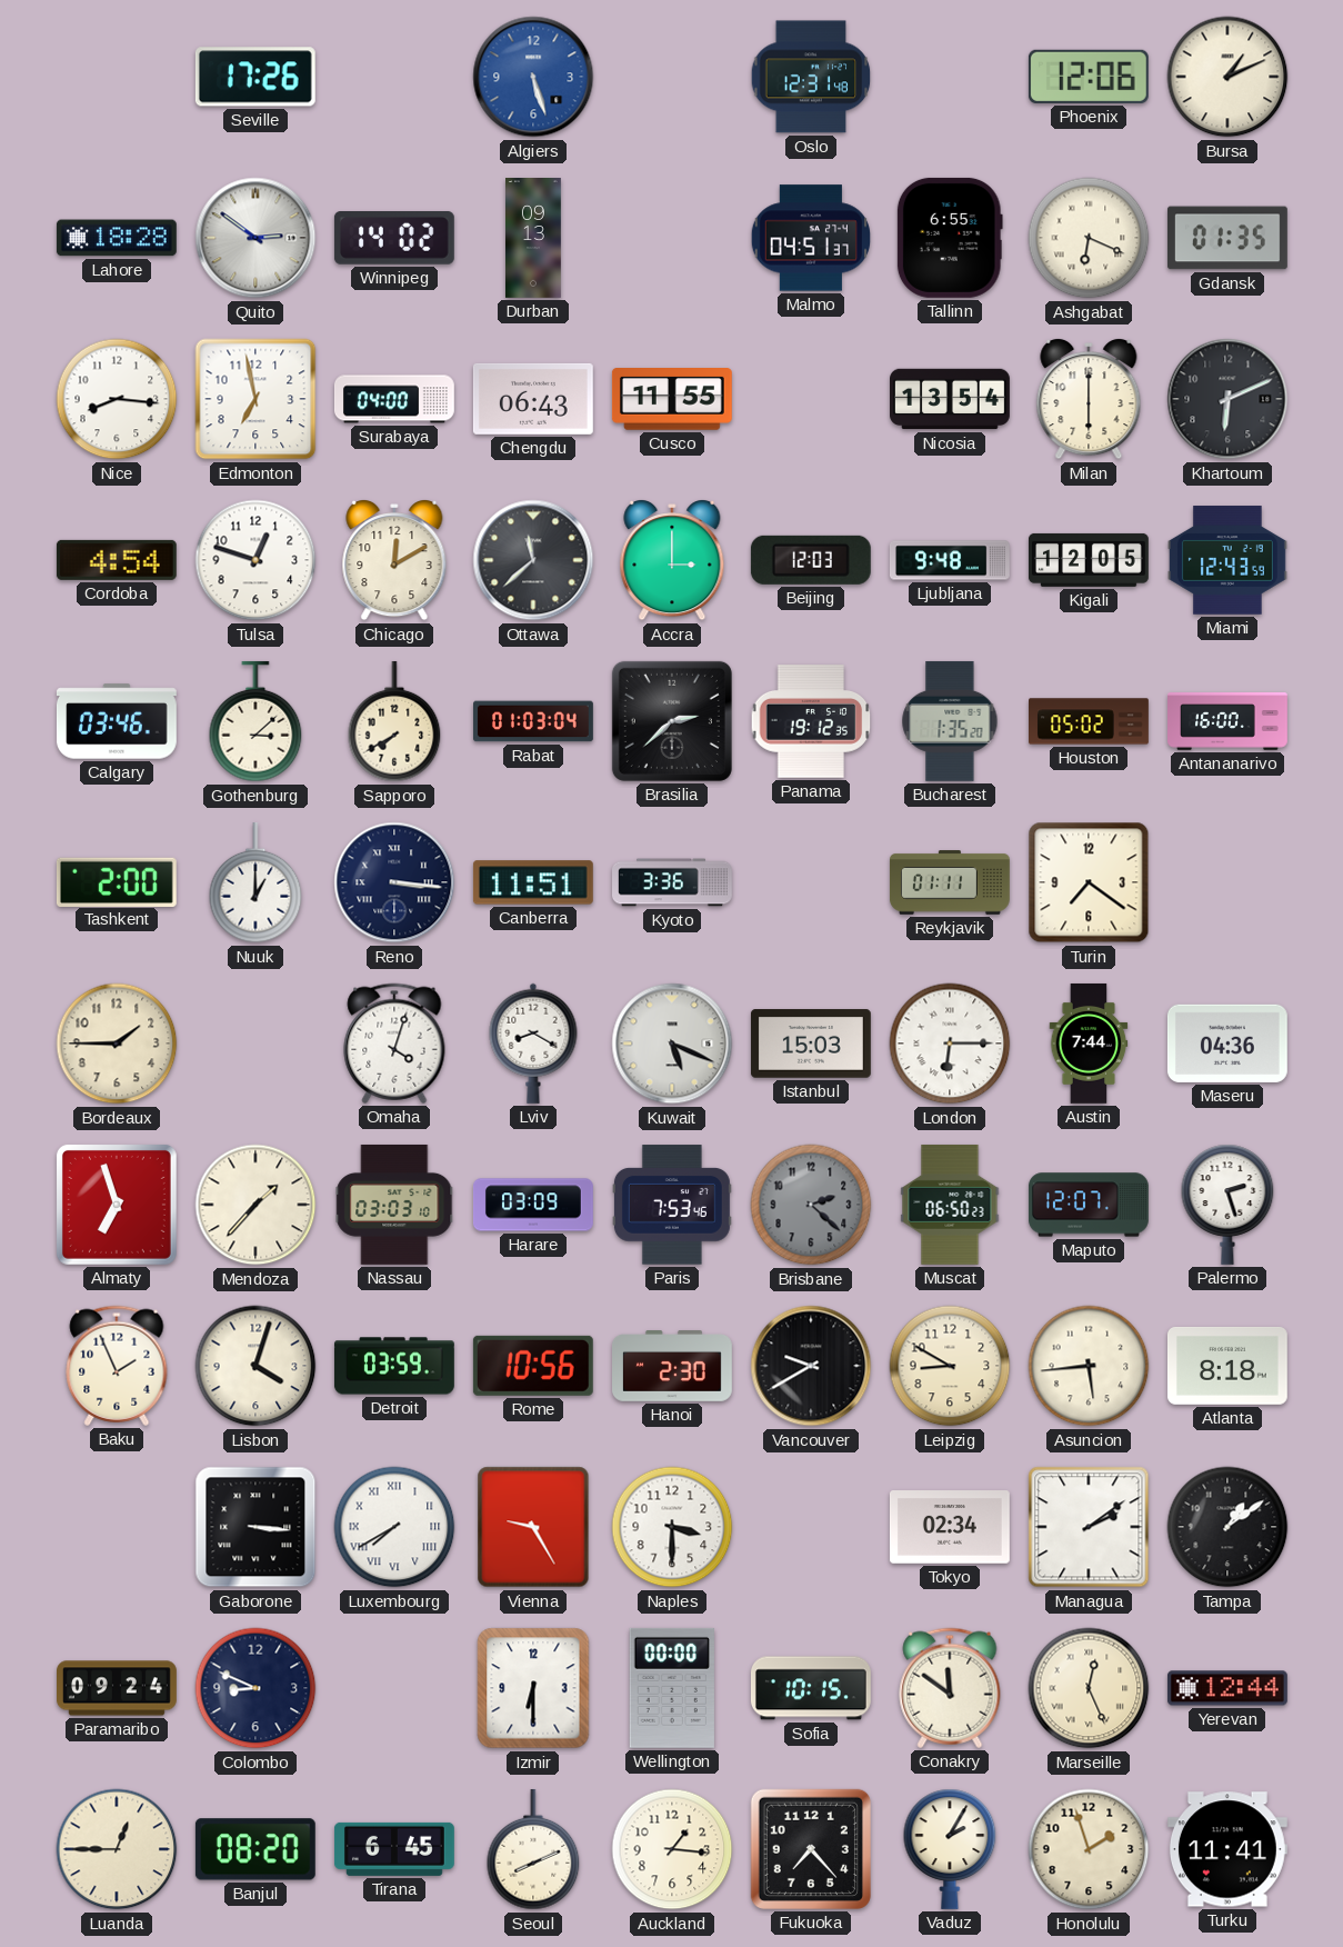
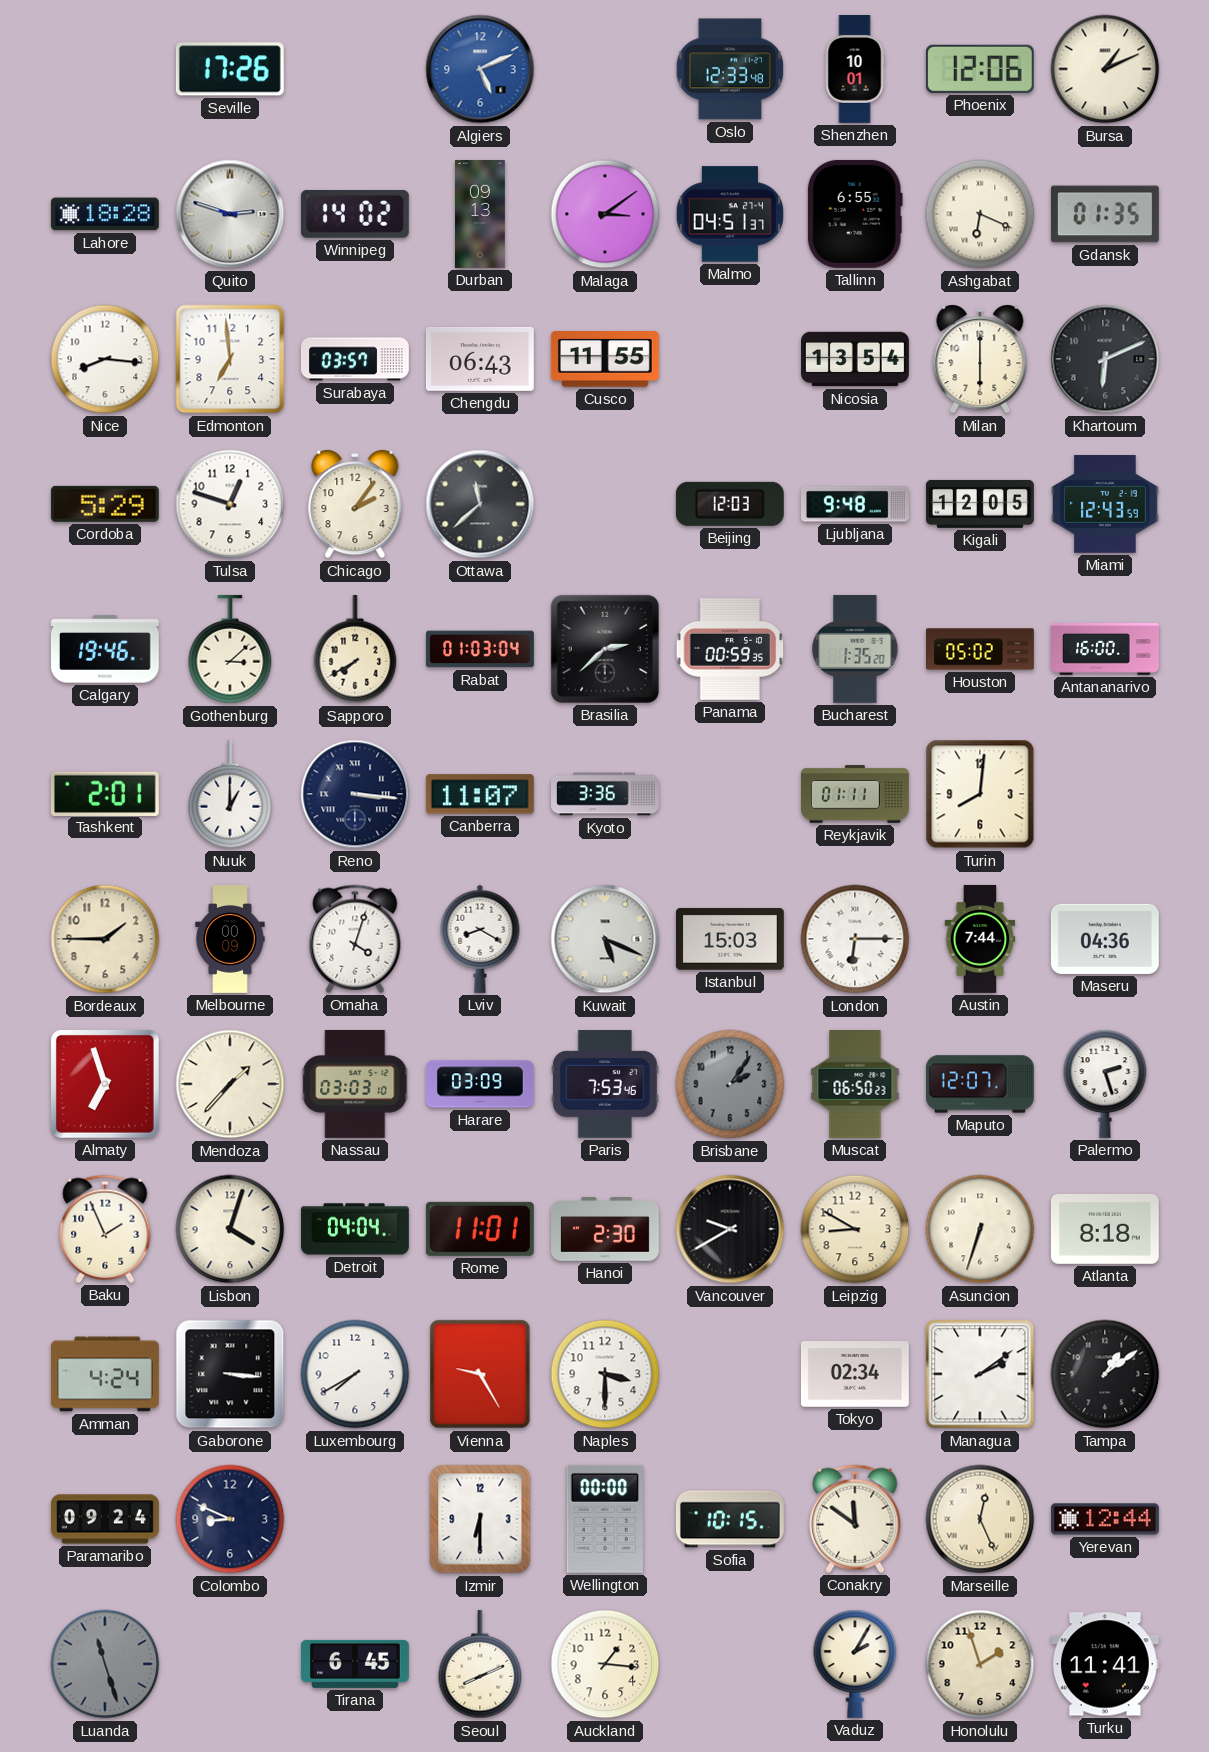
Algiers: 5:27 -> 5:11 (480, 69)
Oslo: 12:31 -> 12:33 (730, 69)
Shenzhen: none -> 10:01 (855, 70)
Quito: 2:51 -> 2:48 (230, 214)
Malaga: none -> 3:09 (605, 214)
Edmonton: 6:58 -> 6:59 (230, 359)
Surabaya: 04:00 -> 03:57 (355, 359)
Cordoba: 4:54 -> 5:29 (105, 504)
Chicago: 12:10 -> 2:06 (355, 505)
Accra: 3:00 -> none (672, 561)
Calgary: 03:46 -> 19:46 (105, 649)
Panama: 19:12 -> 00:59 (730, 649)
Tashkent: 2:00 -> 2:01 (105, 793)
Canberra: 11:51 -> 11:07 (480, 794)
Turin: 7:21 -> 8:01 (980, 794)
Melbourne: none -> 00:09 (230, 940)
Brisbane: 2:22 -> 2:06 (730, 1084)
Detroit: 03:59 -> 04:04 (355, 1229)
Rome: 10:56 -> 11:01 (480, 1229)
Asuncion: 5:44 -> 6:33 (980, 1229)
Amman: none -> 4:24 (105, 1374)
Luxembourg numerals: Roman -> Arabic (355, 1374)
Luanda: 12:45 -> 11:27 (105, 1664)
Luanda dial: cream -> grey (105, 1664)
Banjul: 08:20 -> none (255, 1849)
Fukuoka: 7:23 -> none (811, 1849)
